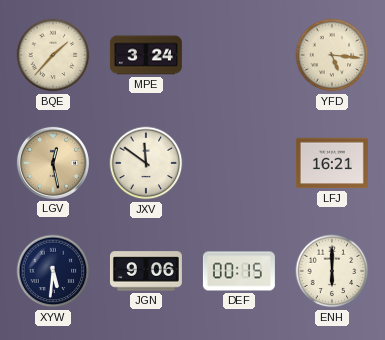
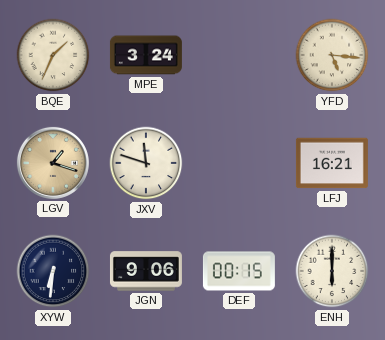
BQE: 1:37 -> 1:34 (53, 55)
LGV: 12:28 -> 1:18 (53, 163)
JXV: 11:51 -> 11:48 (146, 163)
XYW: 5:31 -> 6:31 (53, 271)
